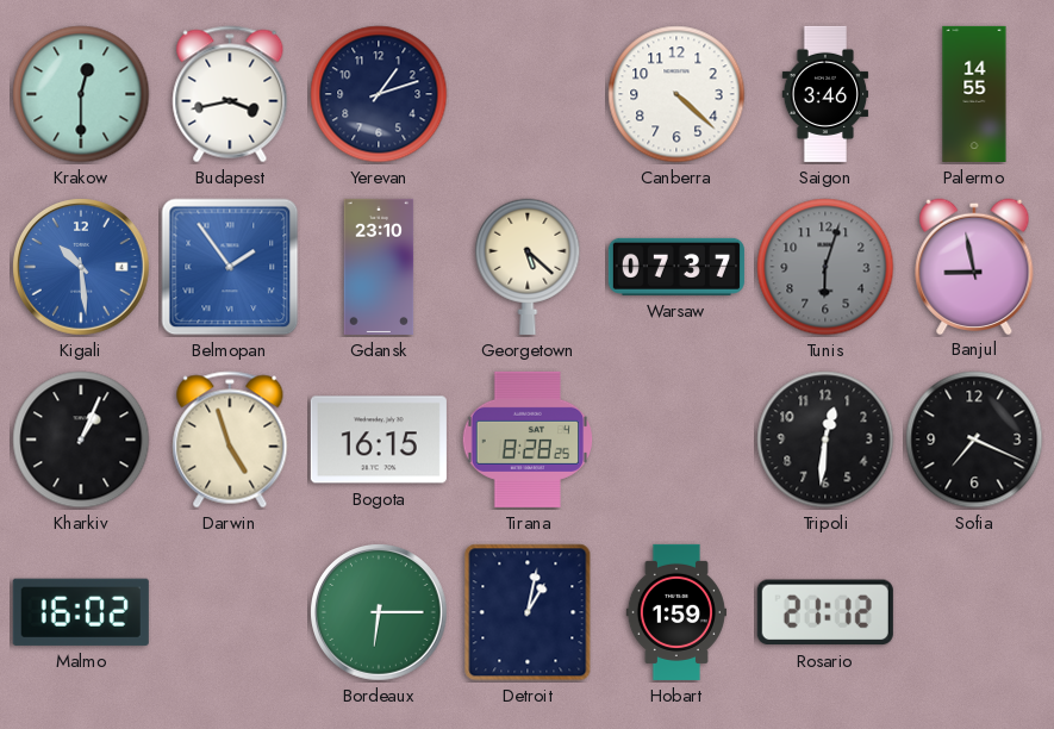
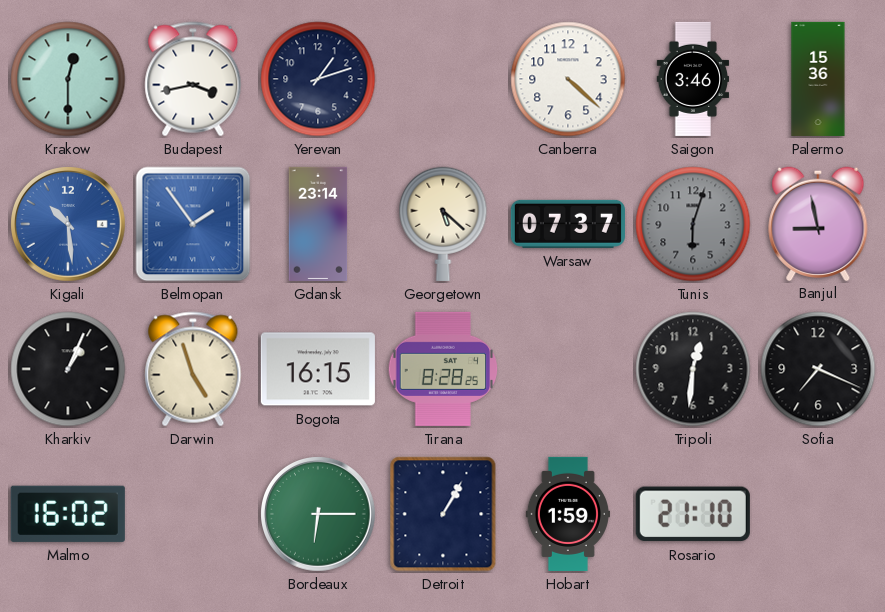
Palermo: 14:55 -> 15:36 (818, 79)
Gdansk: 23:10 -> 23:14 (318, 224)
Detroit: 1:02 -> 1:05 (443, 514)
Rosario: 21:12 -> 21:10 (693, 514)
